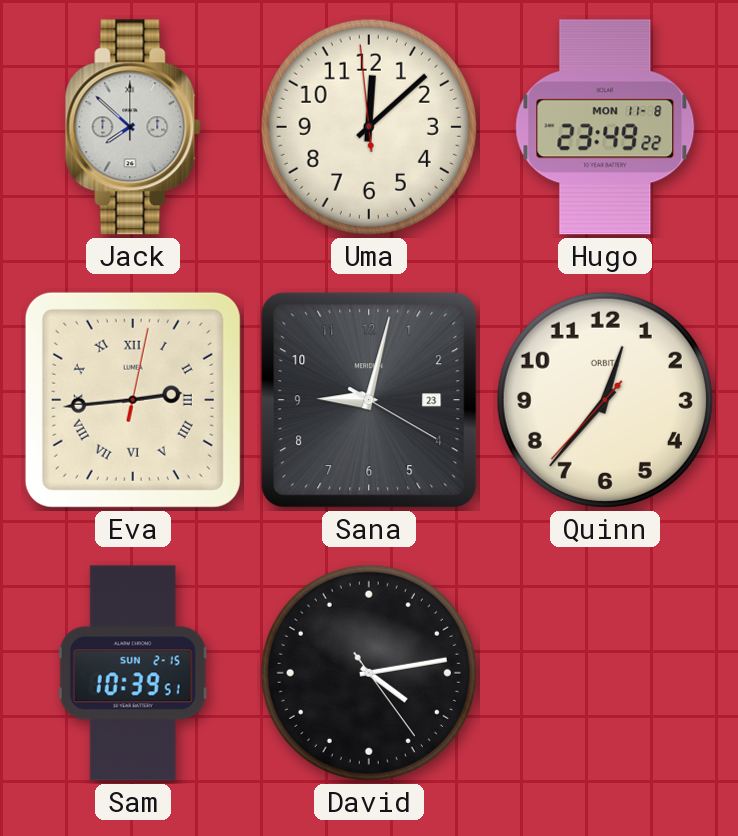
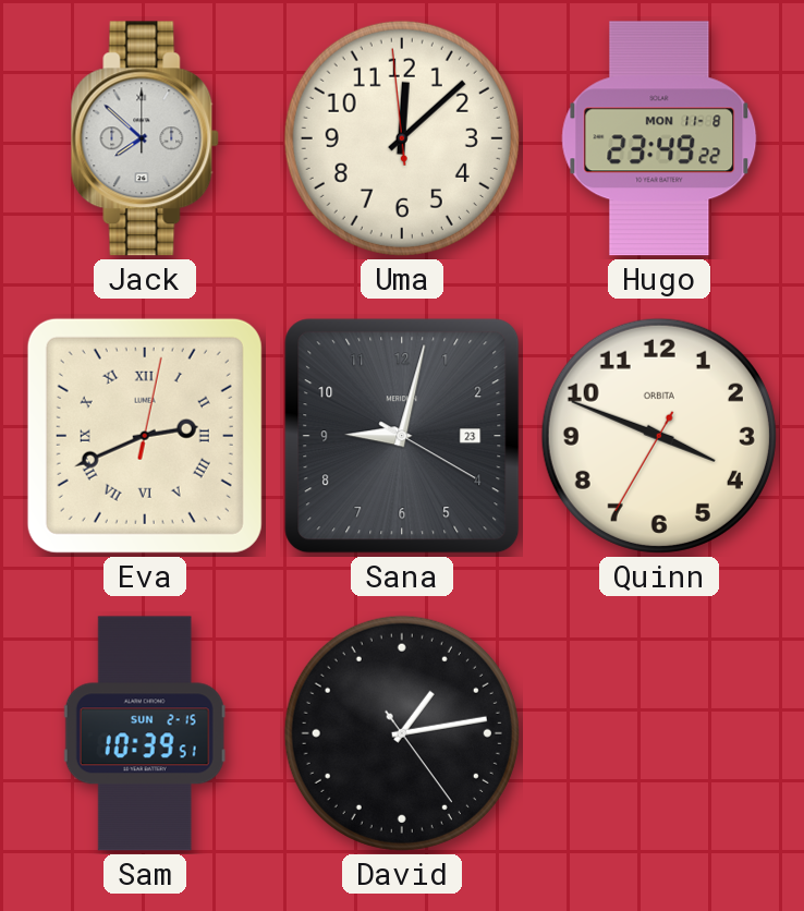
Eva: 2:44 -> 2:41 (145, 436)
Quinn: 12:36 -> 3:48 (659, 436)
David: 4:13 -> 1:13 (402, 733)
